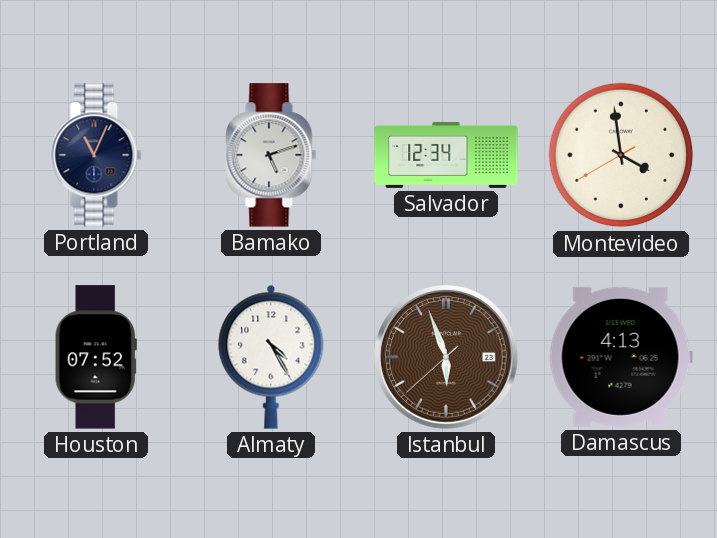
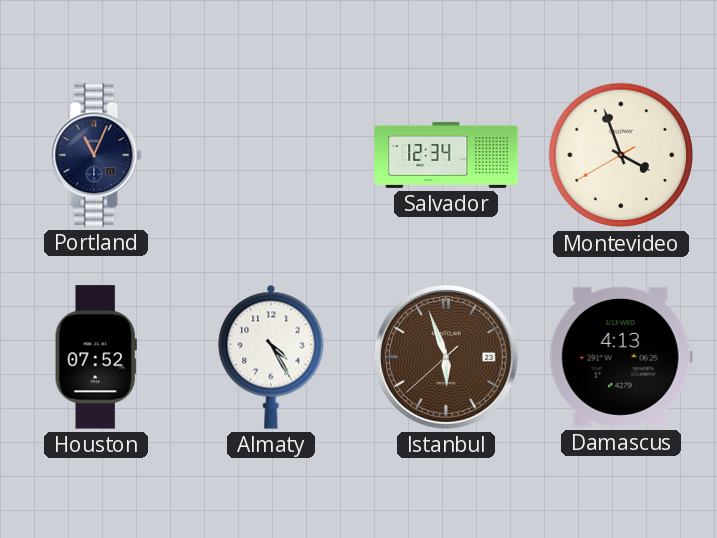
Bamako: 5:12 -> none (271, 155)
Montevideo: 3:58 -> 3:56 (621, 155)
